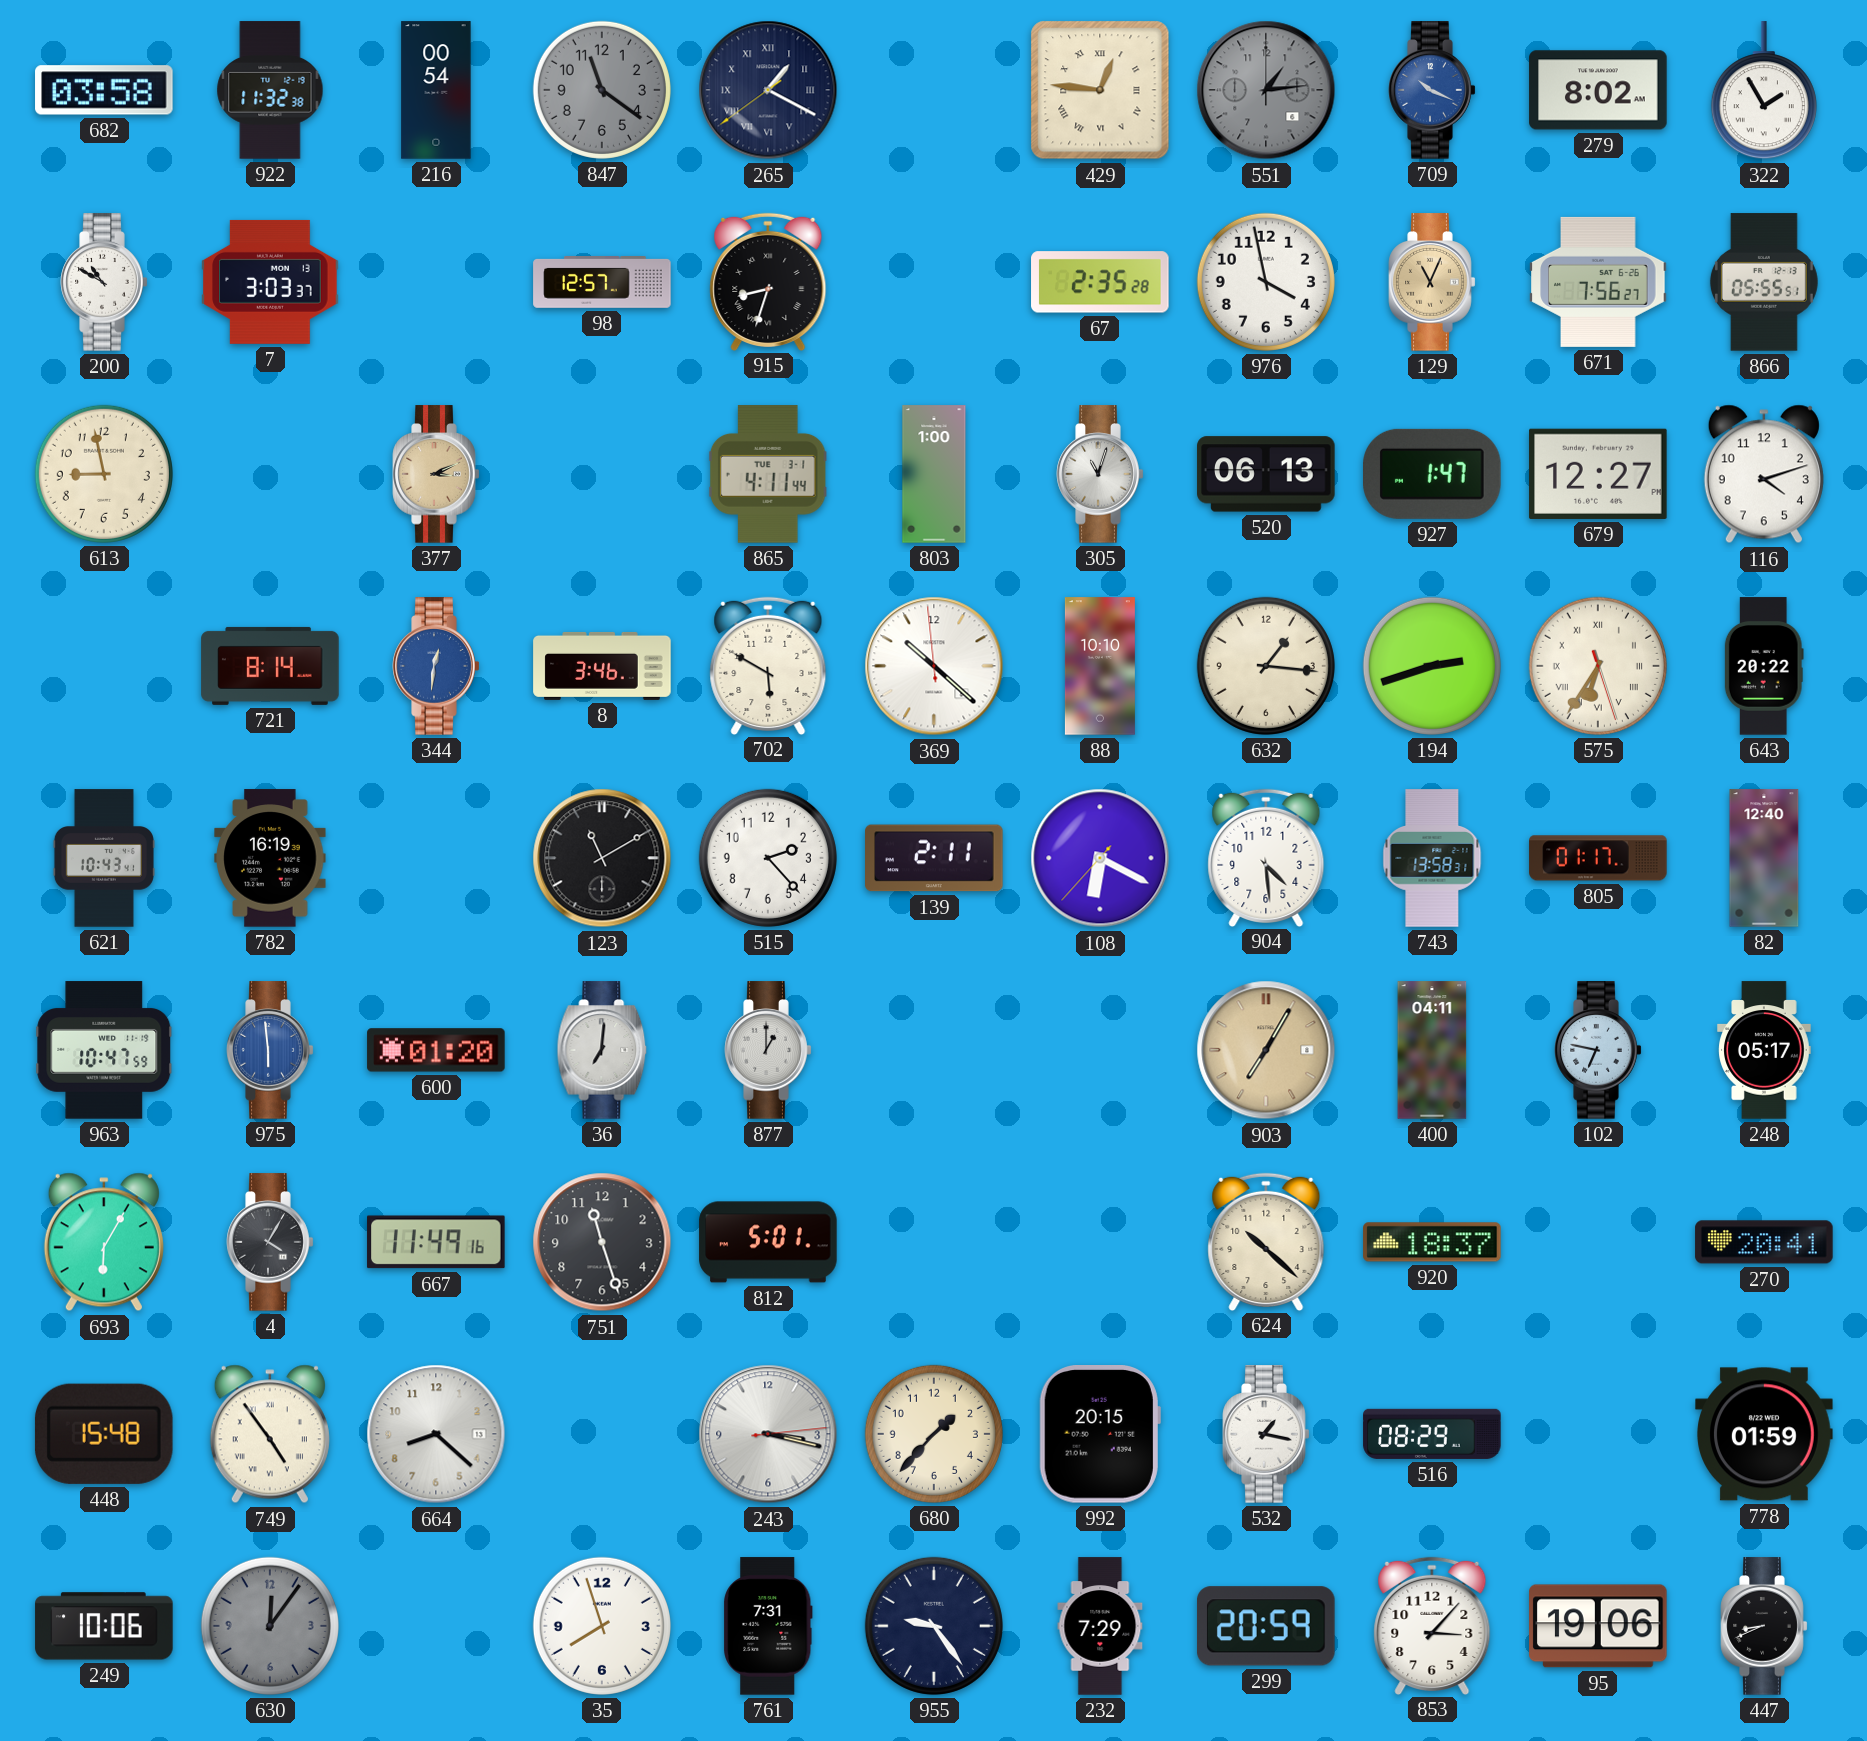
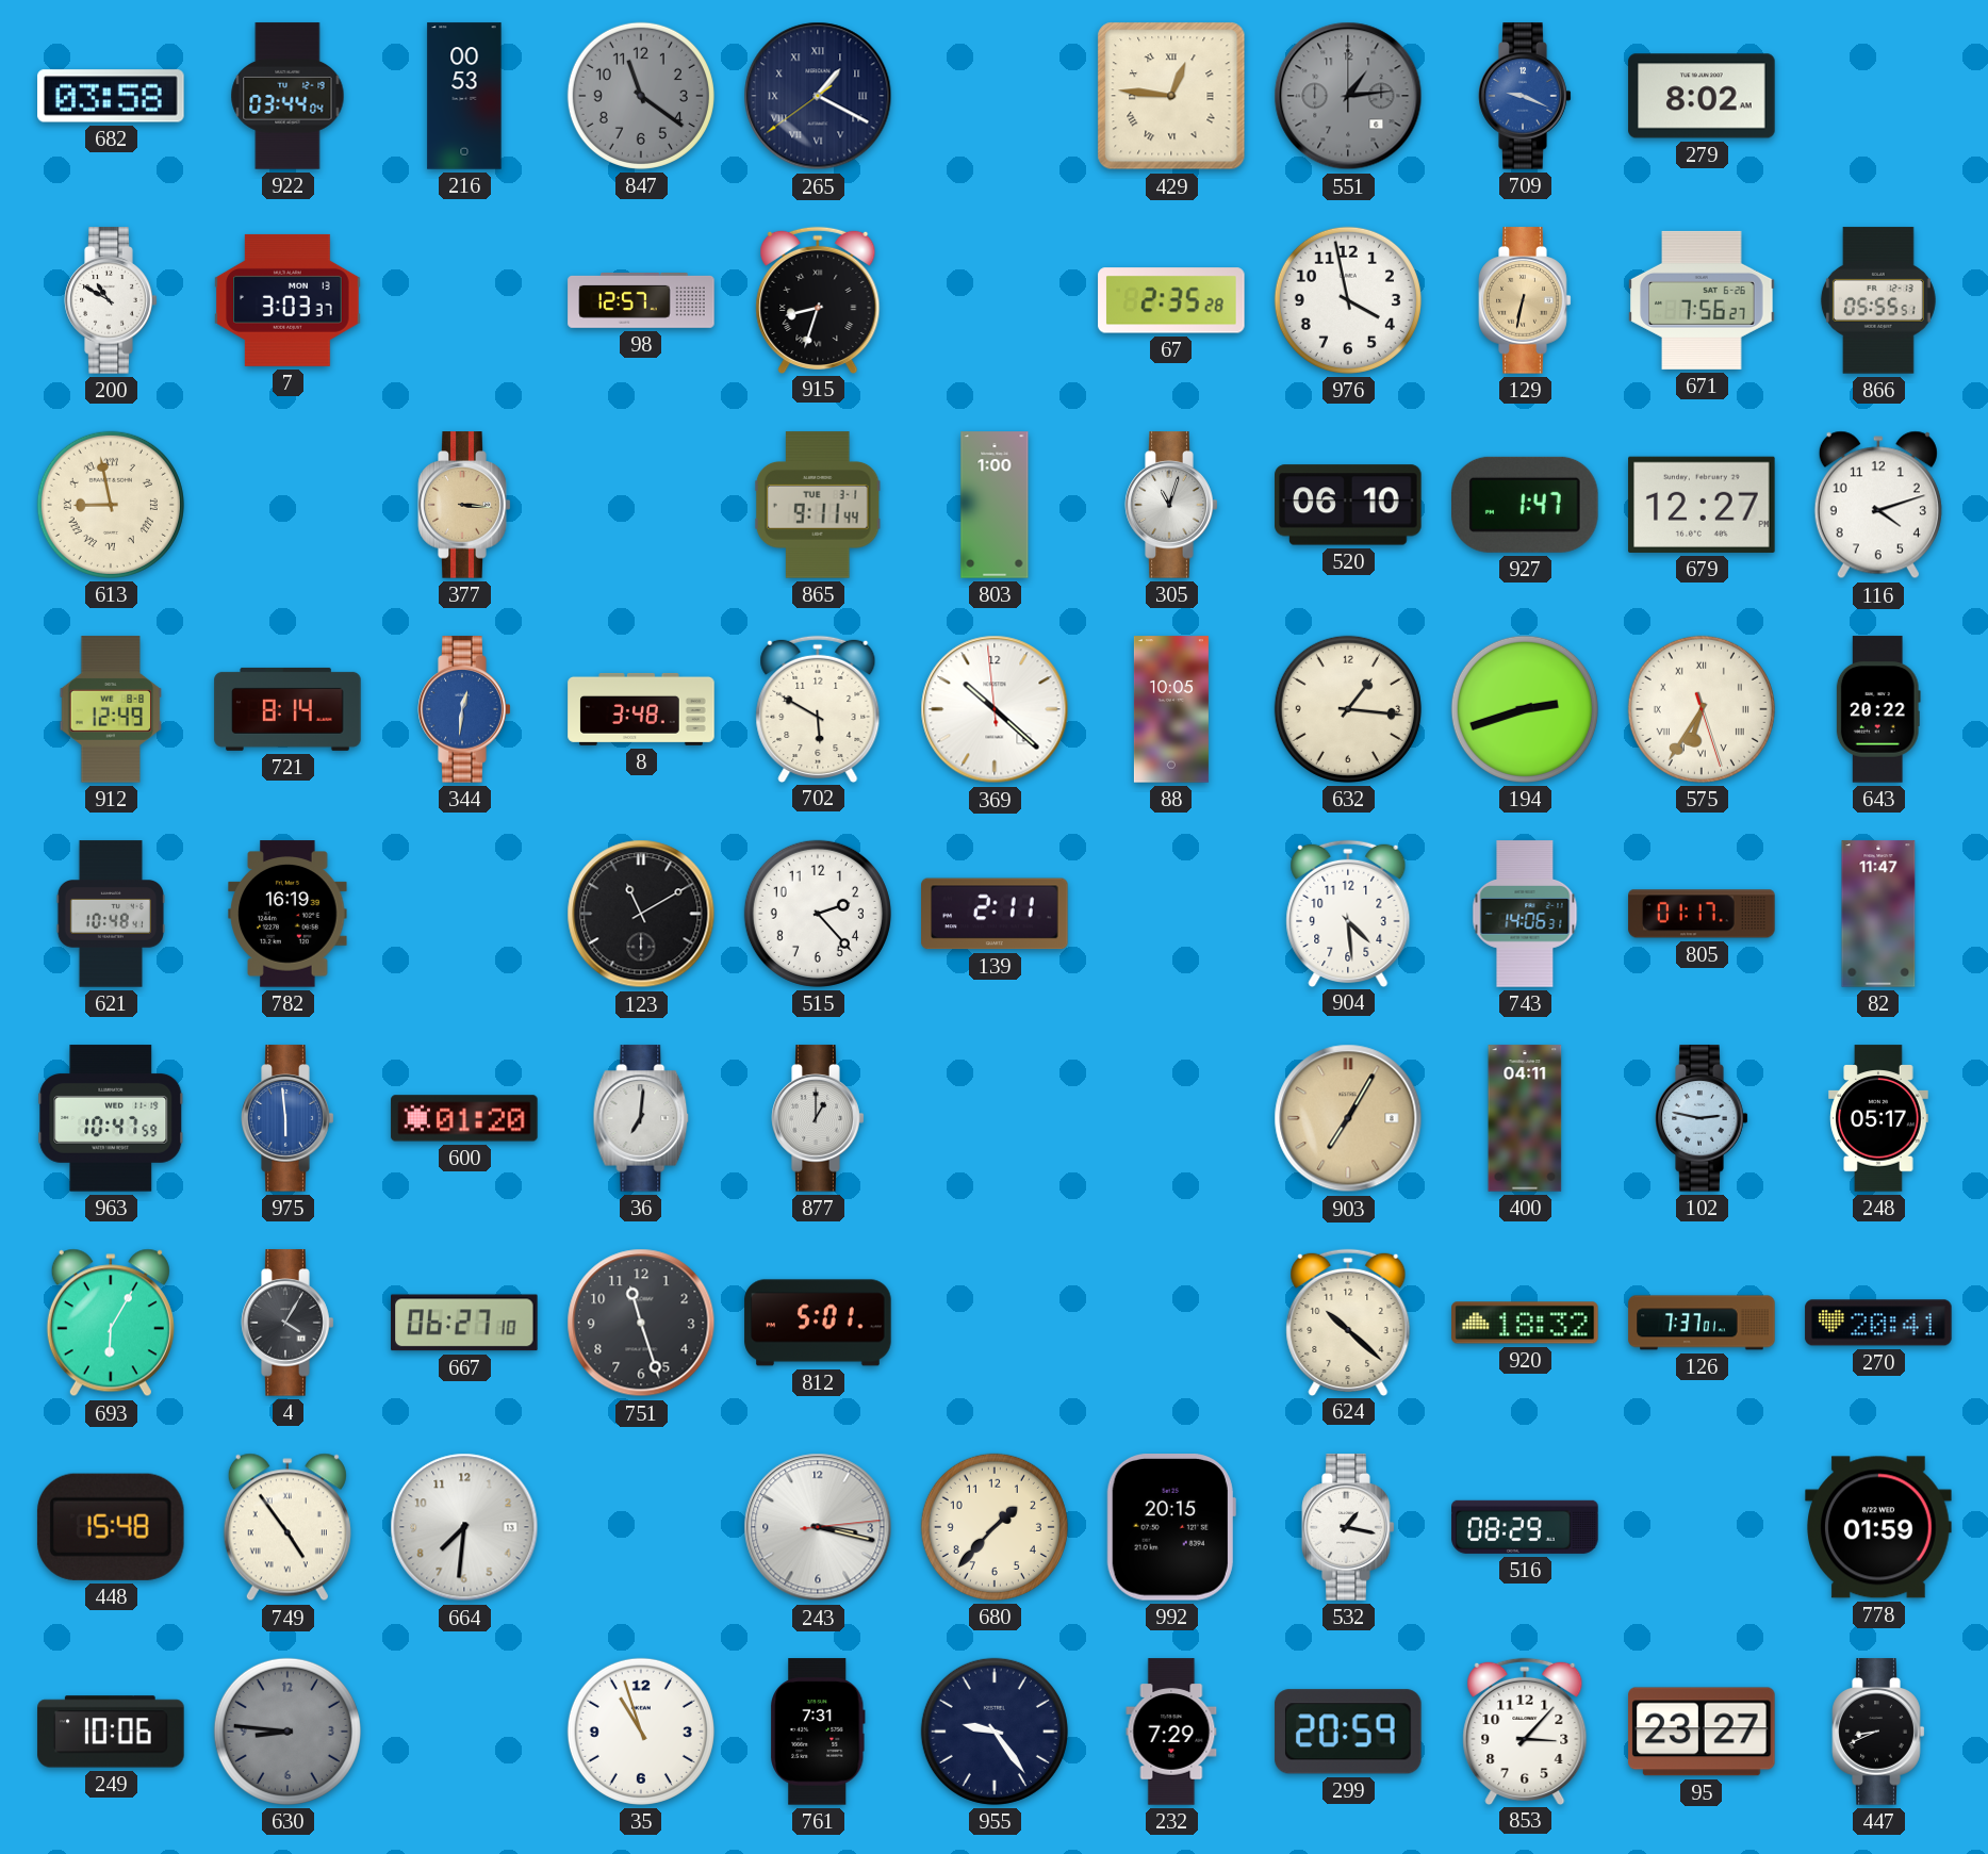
922: 11:32 -> 03:44 (287, 96)
216: 00:54 -> 00:53 (464, 96)
709: 10:19 -> 9:19 (1525, 96)
322: 1:55 -> none (1764, 91)
129: 11:04 -> 6:32 (1525, 300)
613 numerals: Arabic -> Roman (111, 505)
377: 3:11 -> 3:16 (464, 505)
865: 4:11 -> 9:11 (818, 505)
520: 06:13 -> 06:10 (1348, 505)
912: none -> 12:49 (111, 709)
8: 3:46 -> 3:48 (641, 709)
88: 10:10 -> 10:05 (1171, 709)
621: 10:43 -> 10:48 (111, 914)
108: 6:19 -> none (1100, 858)
743: 13:58 -> 14:06 (1525, 914)
82: 12:40 -> 11:47 (1878, 914)
102: 6:47 -> 2:47 (1702, 1118)
667: 11:49 -> 06:27 (464, 1323)
920: 18:37 -> 18:32 (1525, 1323)
126: none -> 7:37 (1702, 1323)
664: 8:22 -> 7:31 (464, 1527)
630: 12:06 -> 8:46 (287, 1732)
35: 7:57 -> 10:57 (641, 1732)
95: 19:06 -> 23:27 (1702, 1732)
